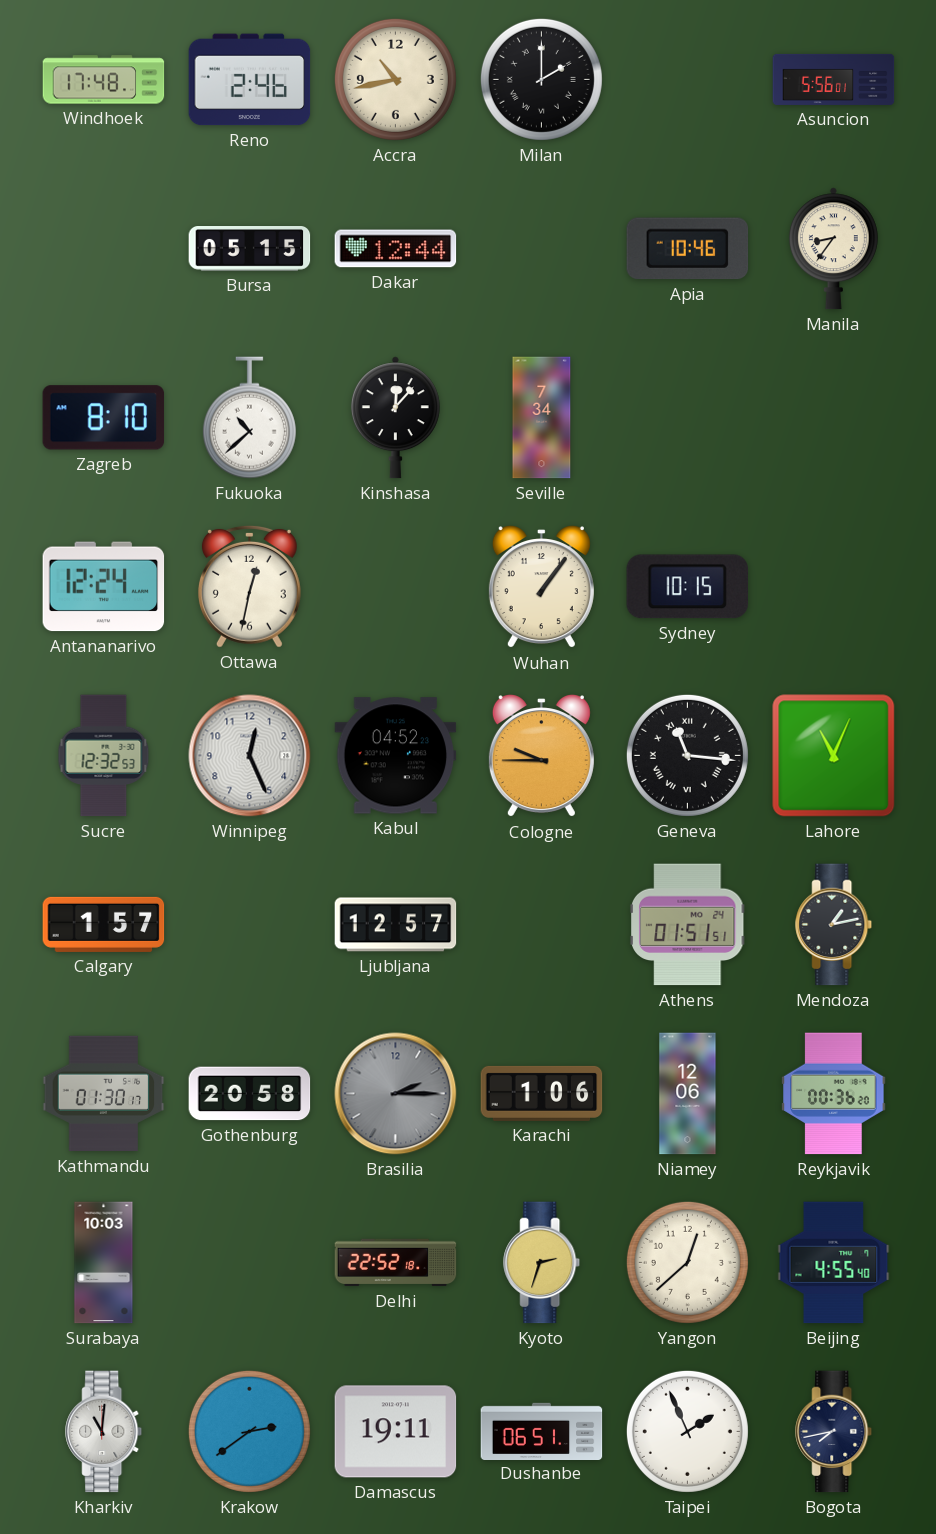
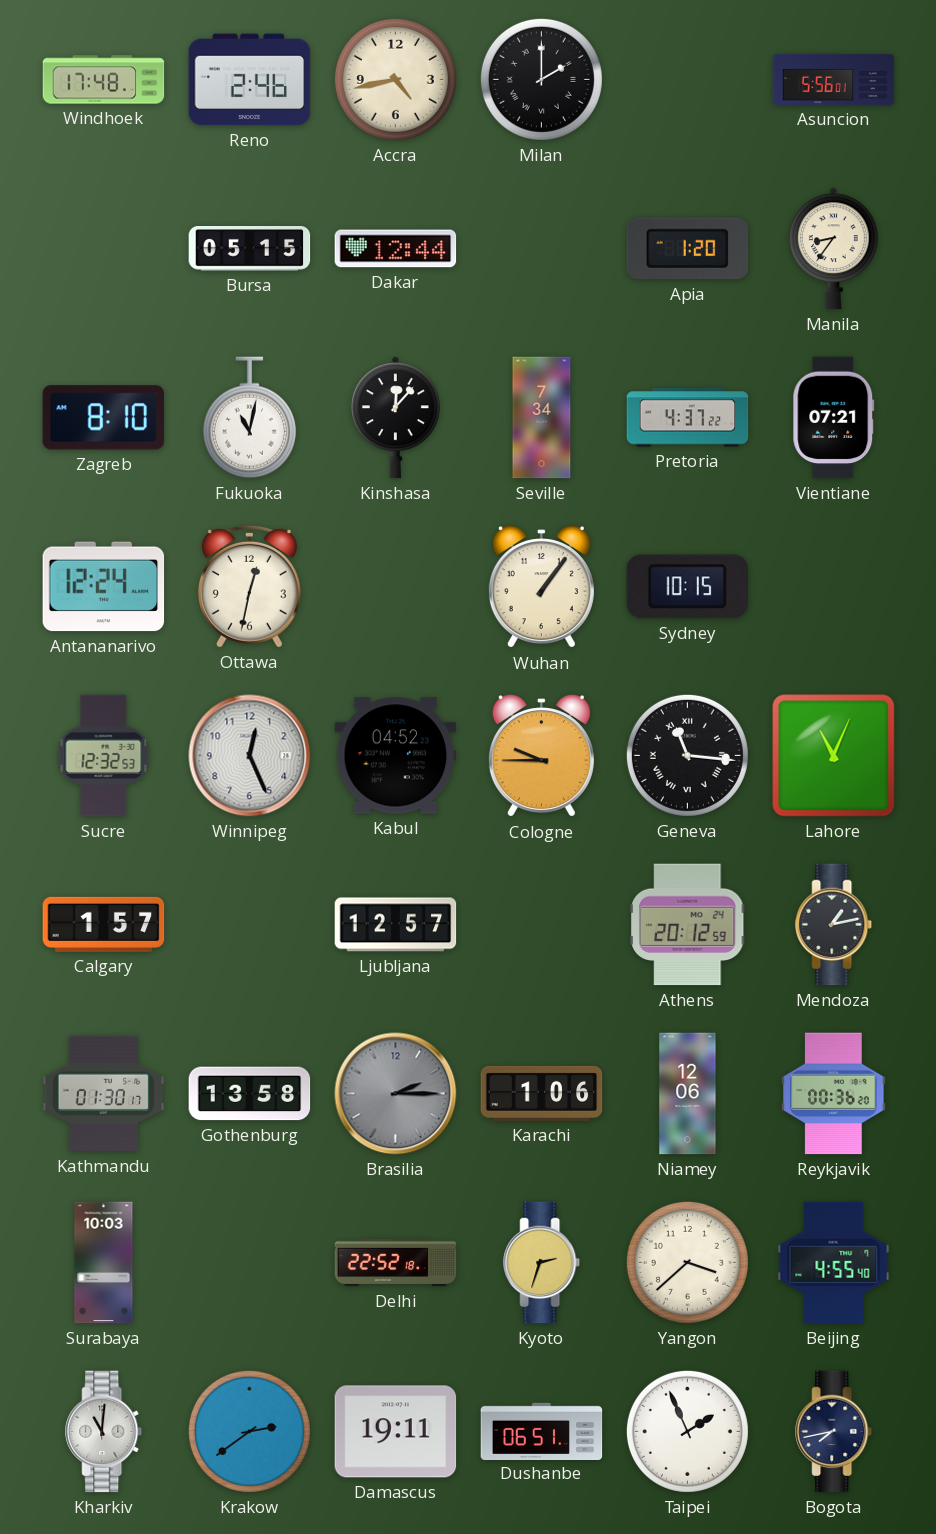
Accra: 10:43 -> 4:43 (395, 79)
Apia: 10:46 -> 1:20 (688, 249)
Fukuoka: 10:38 -> 11:02 (249, 418)
Pretoria: none -> 4:37 (688, 418)
Vientiane: none -> 07:21 (834, 418)
Athens: 01:51 -> 20:12 (687, 925)
Gothenburg: 20:58 -> 13:58 (250, 1094)
Yangon: 12:38 -> 3:38 (687, 1262)
